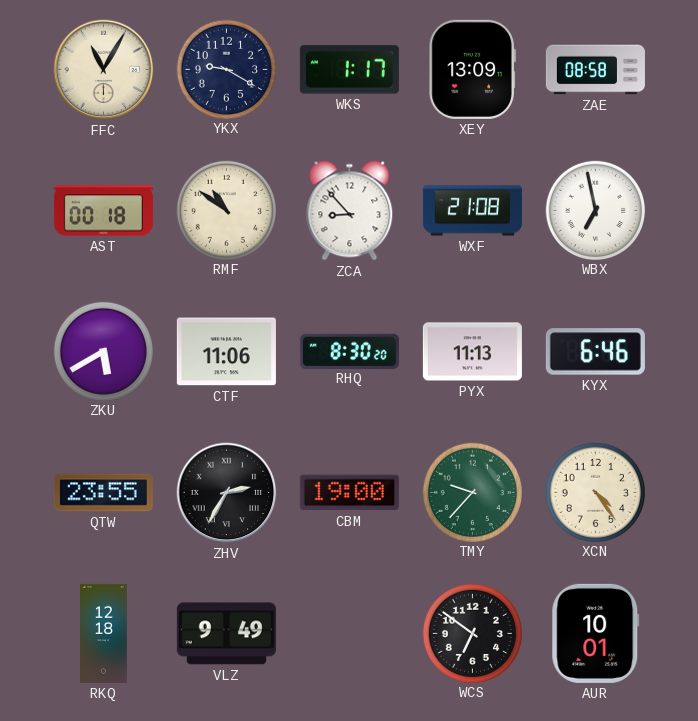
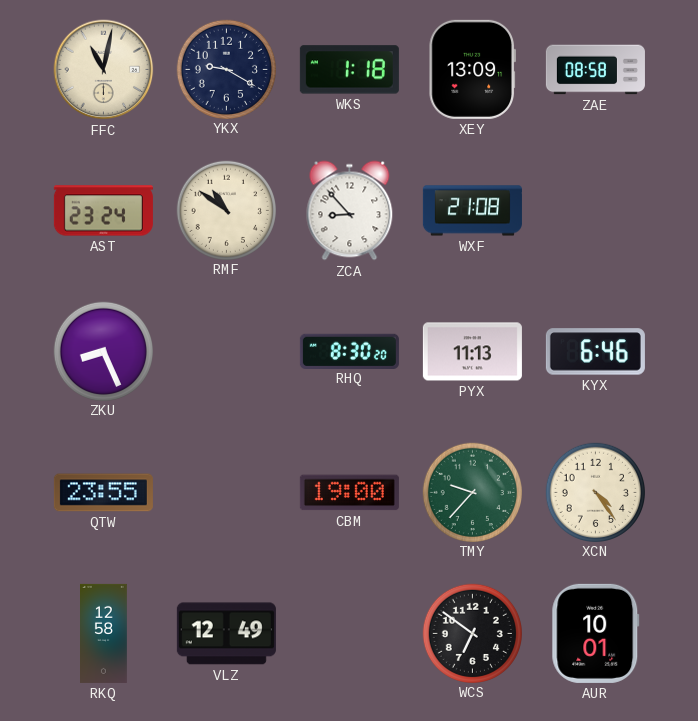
FFC: 11:05 -> 11:02 (104, 70)
WKS: 1:17 -> 1:18 (349, 70)
AST: 00:18 -> 23:24 (103, 211)
WBX: 6:58 -> none (595, 210)
ZKU: 5:40 -> 8:26 (103, 351)
CTF: 11:06 -> none (226, 352)
ZHV: 2:35 -> none (227, 493)
RKQ: 12:18 -> 12:58 (104, 633)
VLZ: 9:49 -> 12:49 (226, 634)
